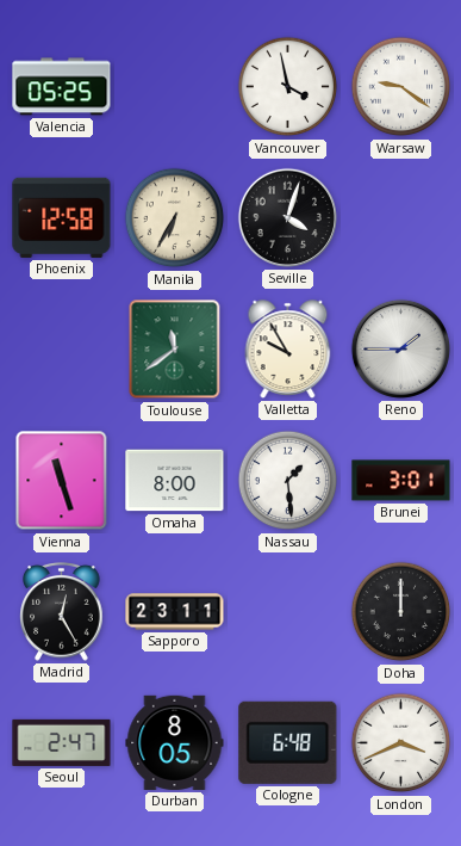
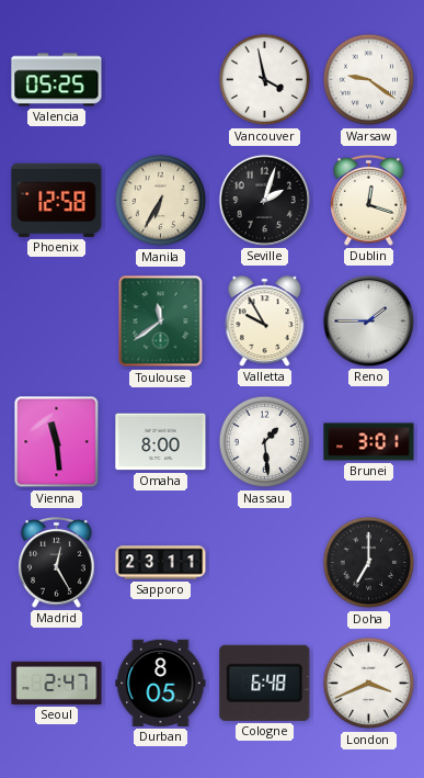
Seville: 4:03 -> 2:03 (264, 200)
Dublin: none -> 12:18 (369, 201)
Vienna: 11:27 -> 11:29 (57, 442)
Doha: 12:00 -> 7:00 (369, 563)
